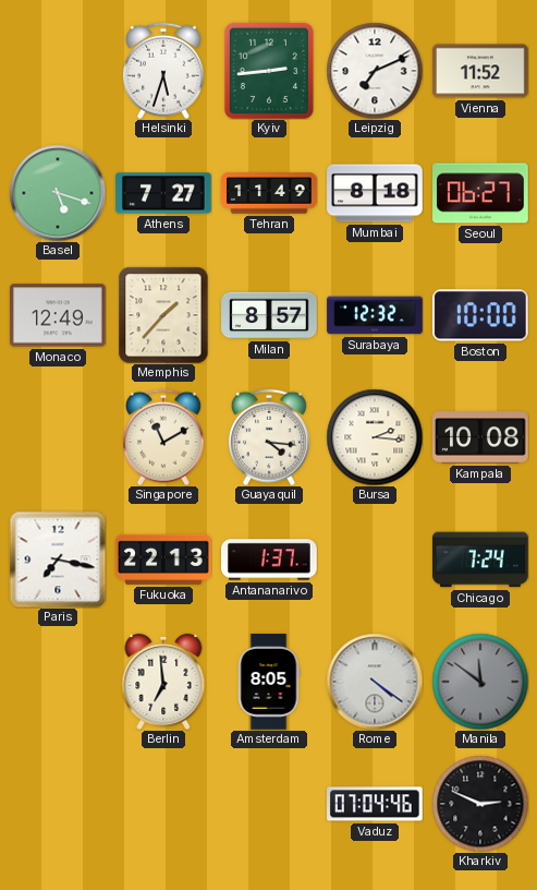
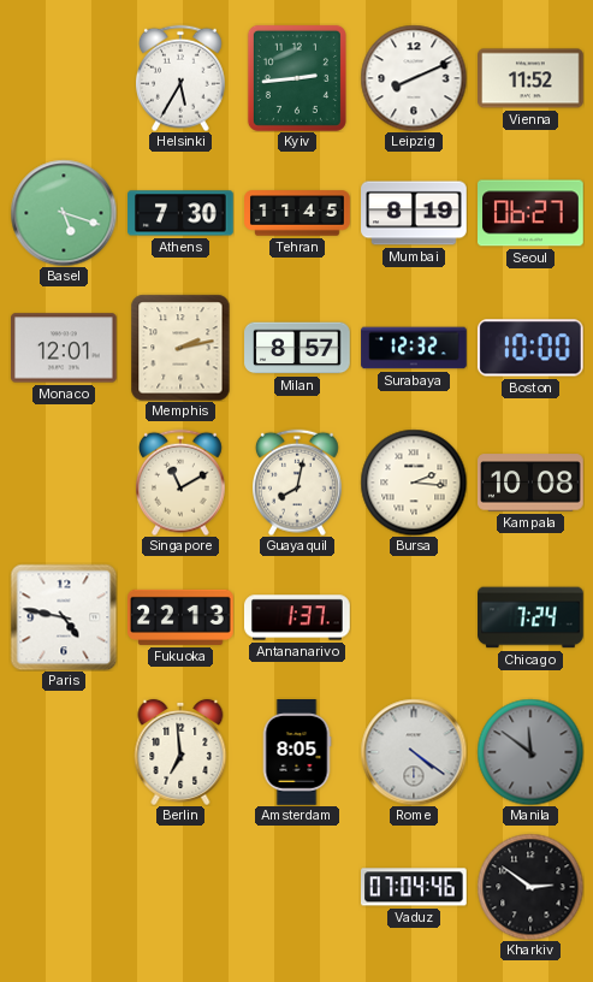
Helsinki: 5:33 -> 5:35 (180, 78)
Leipzig: 7:11 -> 8:11 (414, 78)
Athens: 7:27 -> 7:30 (180, 213)
Tehran: 11:49 -> 11:45 (297, 213)
Mumbai: 8:18 -> 8:19 (414, 213)
Monaco: 12:49 -> 12:01 (65, 348)
Memphis: 1:37 -> 2:13 (180, 348)
Guayaquil: 4:16 -> 8:02 (297, 483)
Paris: 7:17 -> 4:47 (64, 617)
Kharkiv: 2:49 -> 2:51 (530, 887)
